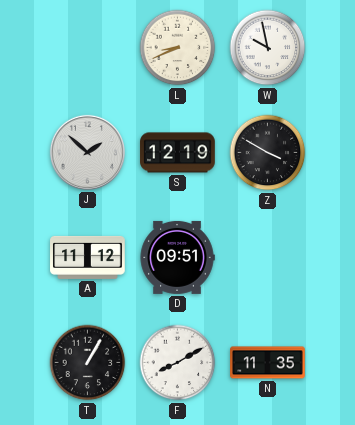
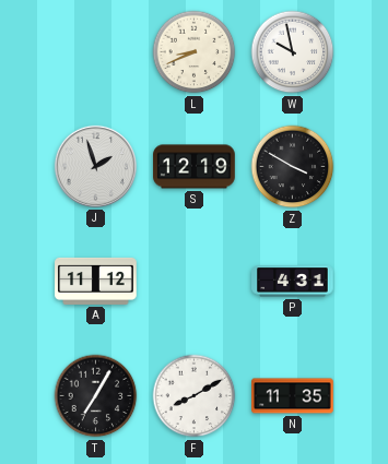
J: 1:52 -> 1:57 (95, 166)
D: 09:51 -> none (177, 257)
P: none -> 4:31 (293, 282)
T: 1:05 -> 7:05 (96, 396)
